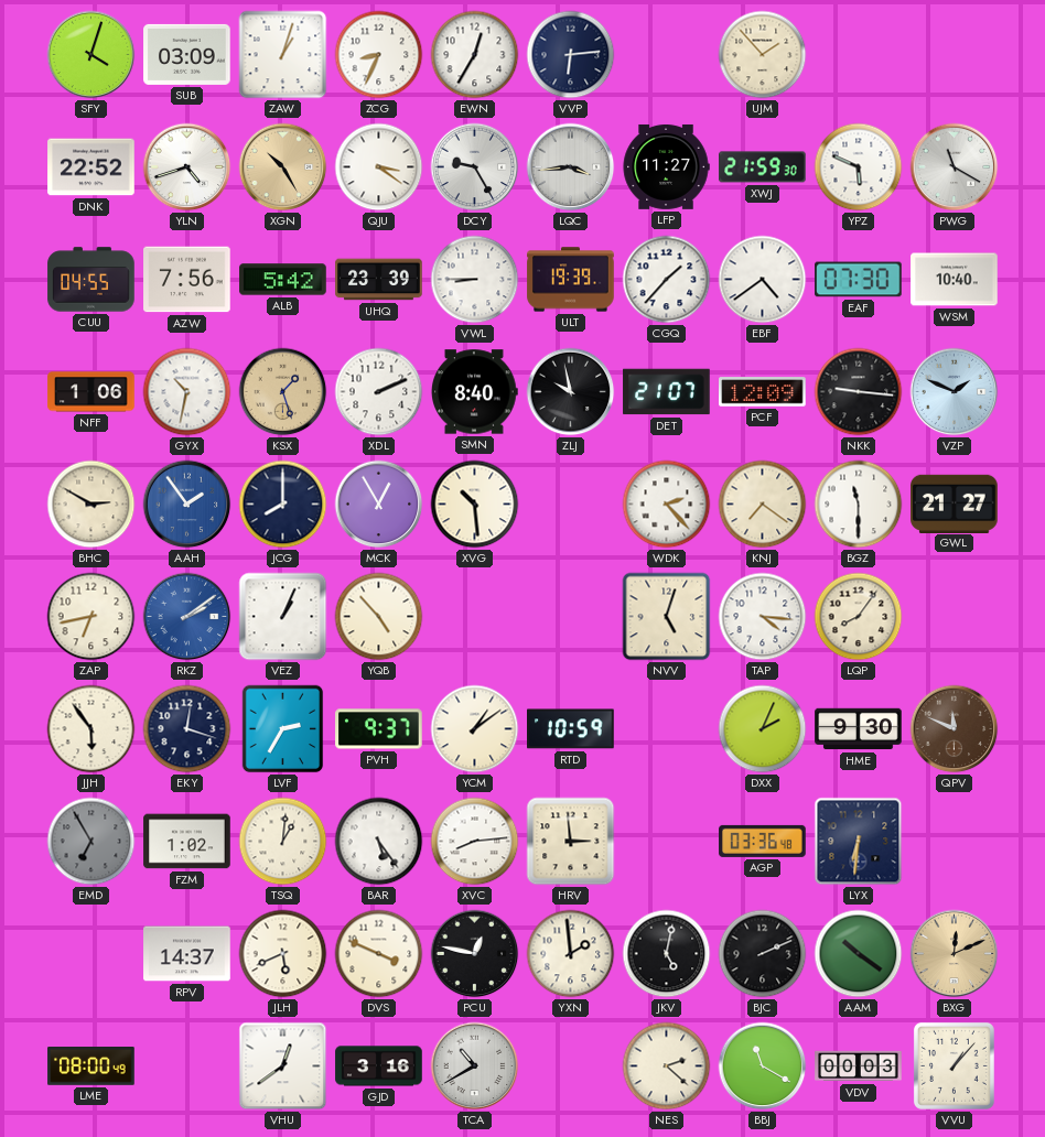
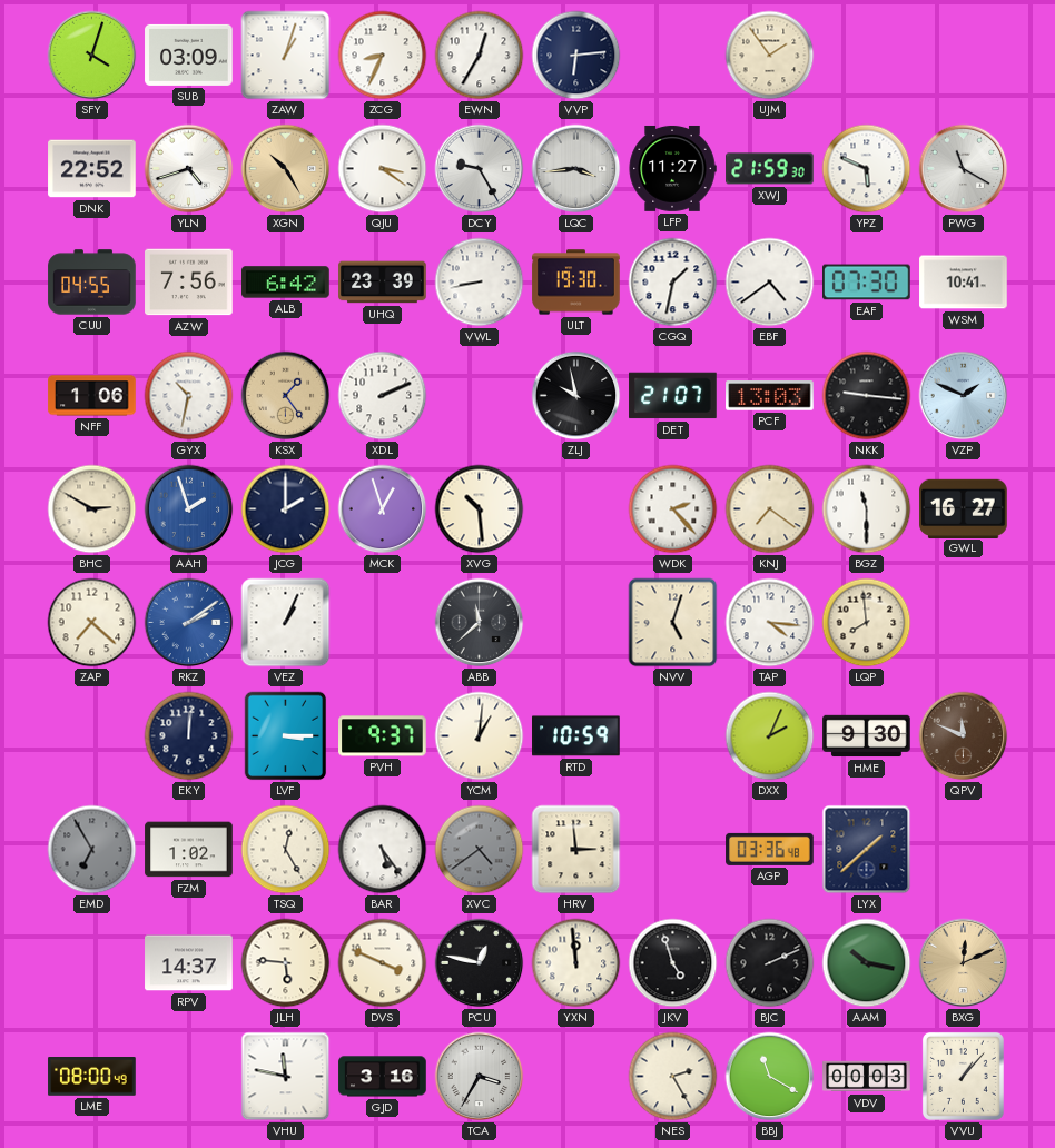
UJM: 1:53 -> 1:54 (770, 56)
ALB: 5:42 -> 6:42 (286, 283)
VWL: 8:45 -> 8:43 (480, 283)
ULT: 19:39 -> 19:30 (576, 283)
CGQ: 1:37 -> 1:32 (673, 283)
WSM: 10:40 -> 10:41 (964, 283)
KSX: 1:27 -> 1:24 (286, 396)
SMN: 8:40 -> none (475, 392)
PCF: 12:09 -> 13:03 (770, 396)
AAH: 1:54 -> 1:57 (189, 509)
JCG: 8:00 -> 2:00 (286, 509)
MCK: 12:55 -> 12:57 (383, 509)
GWL: 21:27 -> 16:27 (964, 508)
ZAP: 6:43 -> 7:22 (92, 623)
YQB: 4:53 -> none (379, 617)
ABB: none -> 11:38 (480, 623)
LQP: 8:06 -> 7:59 (867, 623)
JJH: 5:54 -> none (91, 729)
EKY: 12:18 -> 12:01 (189, 736)
LVF: 2:35 -> 3:15 (286, 736)
YCM: 1:09 -> 1:01 (480, 736)
TSQ: 1:01 -> 12:25 (286, 850)
XVC: 8:14 -> 4:39 (480, 850)
XVC dial: white -> grey (480, 850)
LYX: 6:31 -> 1:38 (867, 850)
JLH: 5:41 -> 5:46 (286, 963)
YXN: 1:59 -> 11:59 (576, 963)
JKV: 5:02 -> 4:57 (673, 963)
AAM: 10:21 -> 10:17 (867, 963)
VHU: 12:39 -> 11:47 (286, 1077)
TCA: 10:40 -> 3:35 (480, 1077)
NES: 2:22 -> 2:25 (673, 1077)
